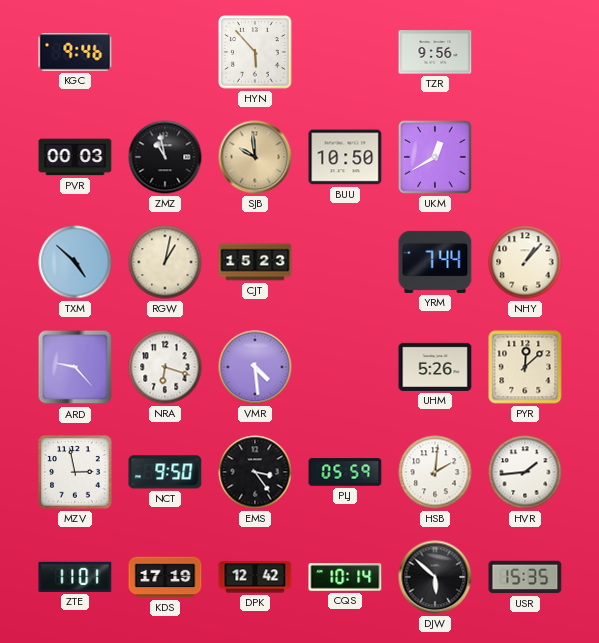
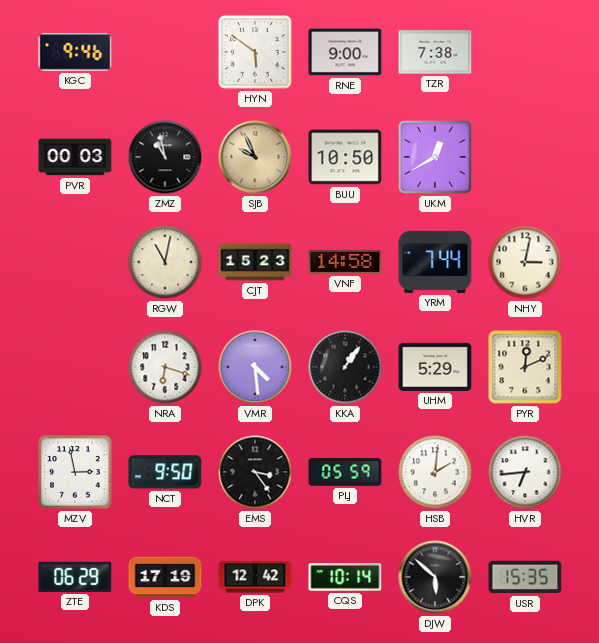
HYN: 5:53 -> 5:51 (255, 52)
RNE: none -> 9:00 (345, 52)
TZR: 9:56 -> 7:38 (435, 52)
SJB: 9:59 -> 9:56 (255, 157)
TXM: 4:52 -> none (75, 262)
RGW: 1:02 -> 11:02 (165, 262)
VNF: none -> 14:58 (345, 262)
NHY: 1:07 -> 3:02 (525, 262)
ARD: 9:23 -> none (75, 367)
KKA: none -> 1:06 (345, 367)
UHM: 5:26 -> 5:29 (435, 367)
PYR: 12:08 -> 12:11 (525, 367)
HVR: 1:44 -> 6:44 (525, 472)
ZTE: 11:01 -> 06:29 (75, 577)
